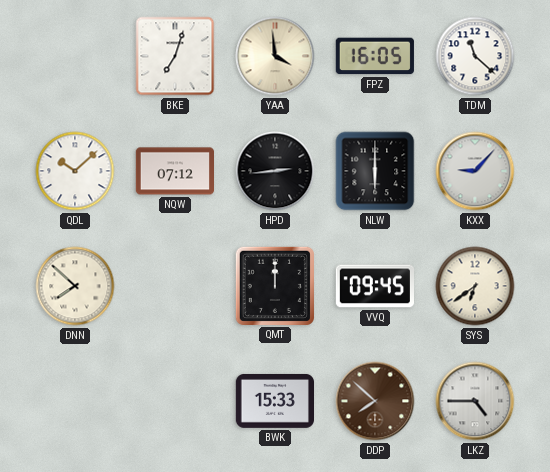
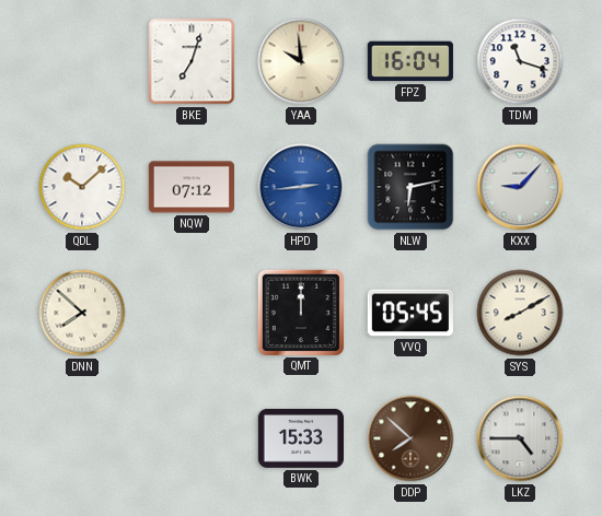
YAA: 3:59 -> 9:59 (301, 61)
FPZ: 16:05 -> 16:04 (410, 61)
TDM: 11:22 -> 11:18 (520, 61)
HPD dial: black -> blue (301, 187)
NLW: 6:00 -> 6:13 (410, 187)
VVQ: 09:45 -> 05:45 (409, 313)
SYS: 6:39 -> 8:10 (520, 313)
